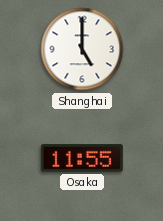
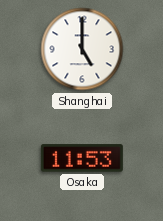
Osaka: 11:55 -> 11:53 (82, 158)
